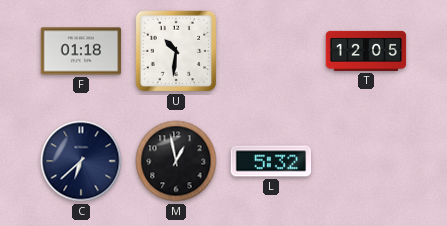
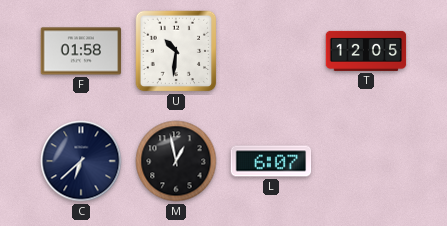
F: 01:18 -> 01:58 (81, 51)
L: 5:32 -> 6:07 (271, 161)
